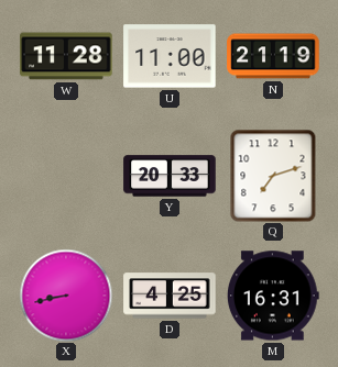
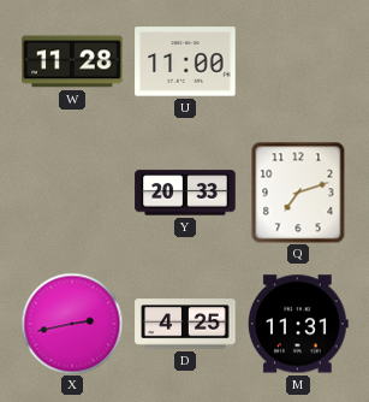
N: 21:19 -> none (273, 56)
X: 8:43 -> 2:43 (72, 324)
M: 16:31 -> 11:31 (298, 324)
